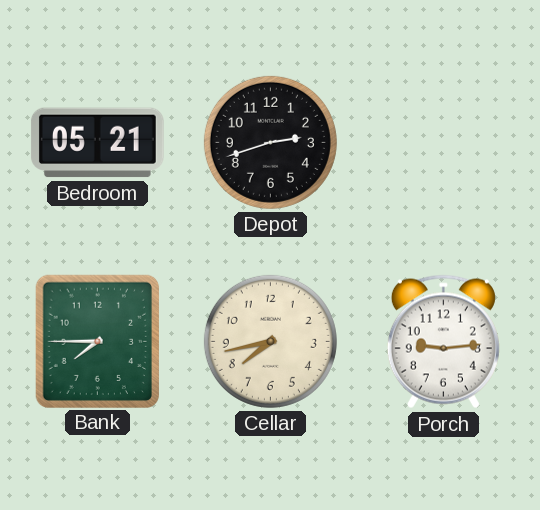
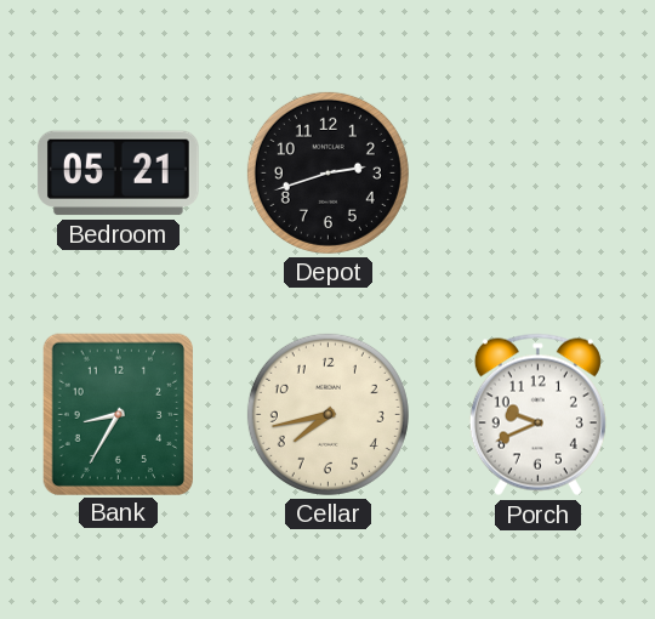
Bank: 7:45 -> 8:35 (118, 414)
Porch: 9:14 -> 9:41 (537, 415)
